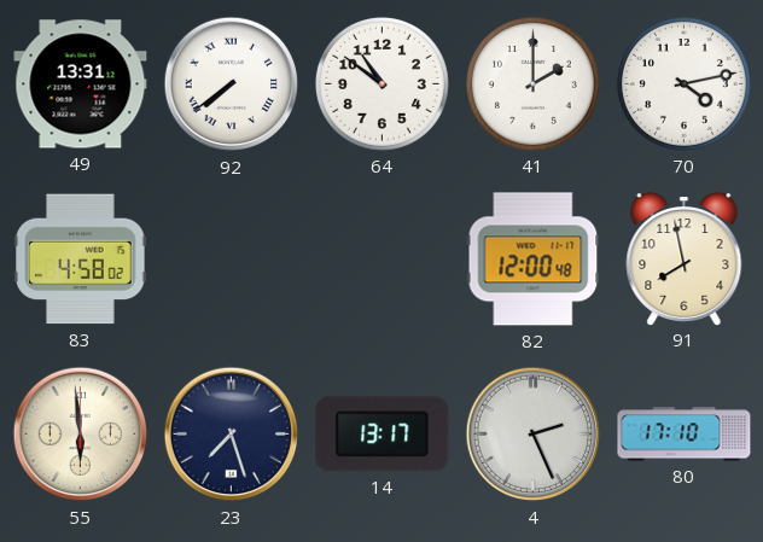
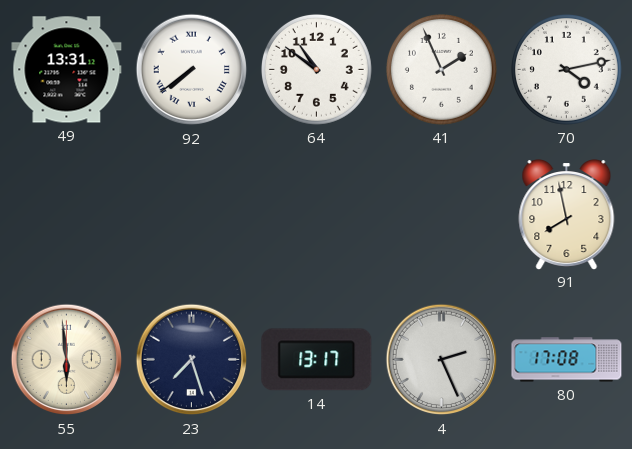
41: 2:00 -> 1:56 (441, 69)
83: 4:58 -> none (81, 260)
82: 12:00 -> none (534, 260)
80: 17:10 -> 17:08 (567, 360)
